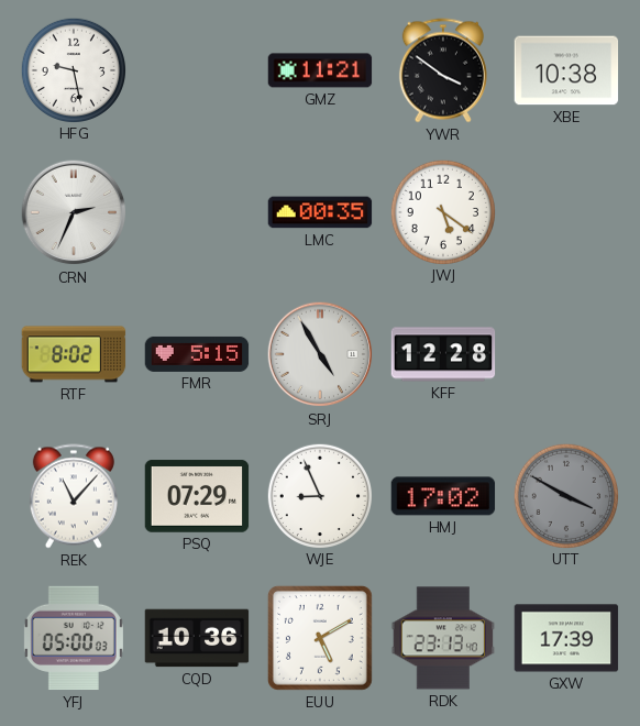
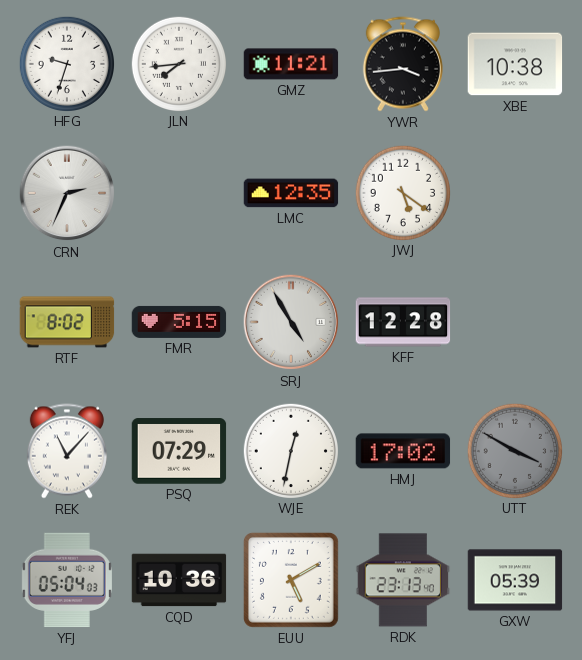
HFG: 9:28 -> 9:33 (66, 63)
JLN: none -> 7:44 (178, 63)
YWR: 3:51 -> 3:44 (403, 64)
LMC: 00:35 -> 12:35 (291, 193)
WJE: 8:56 -> 12:32 (290, 450)
YFJ: 05:00 -> 05:04 (67, 580)
GXW: 17:39 -> 05:39 (515, 580)
